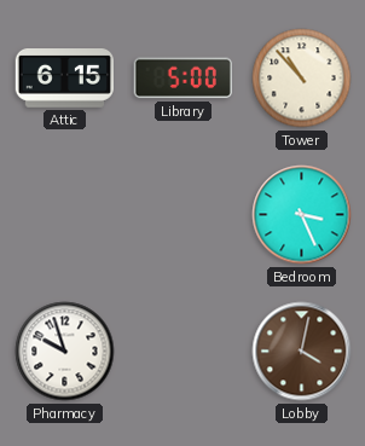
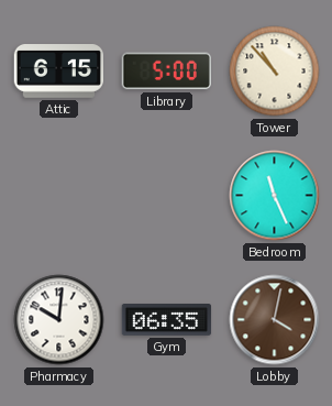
Bedroom: 3:26 -> 11:26 (275, 196)
Pharmacy: 9:57 -> 10:01 (59, 320)
Gym: none -> 06:35 (167, 320)
